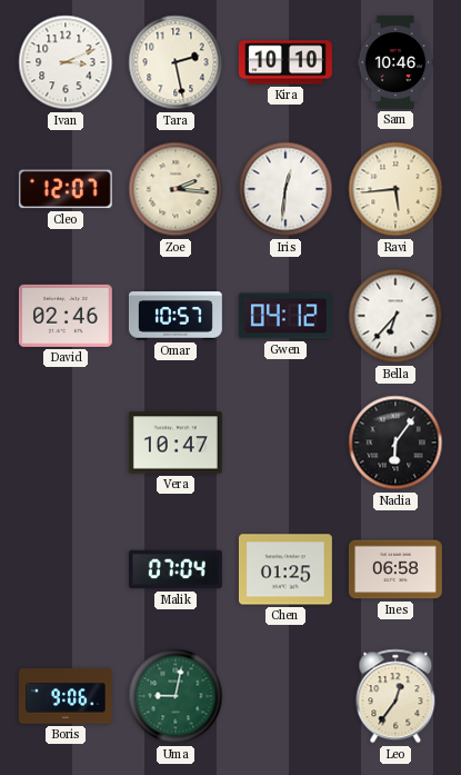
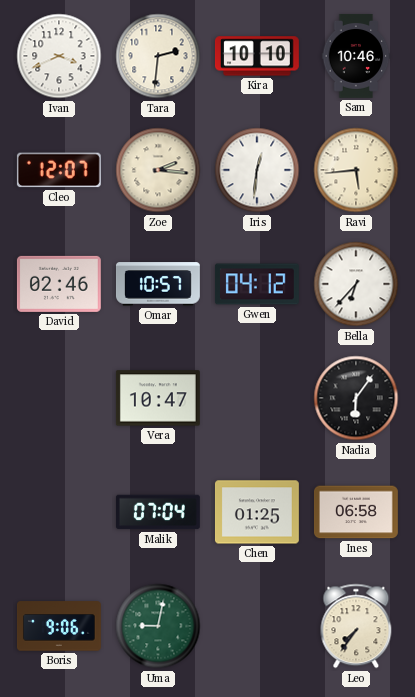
Ivan: 3:11 -> 3:41 (59, 56)
Tara: 2:28 -> 2:31 (158, 56)
Leo: 12:36 -> 7:36 (356, 626)
